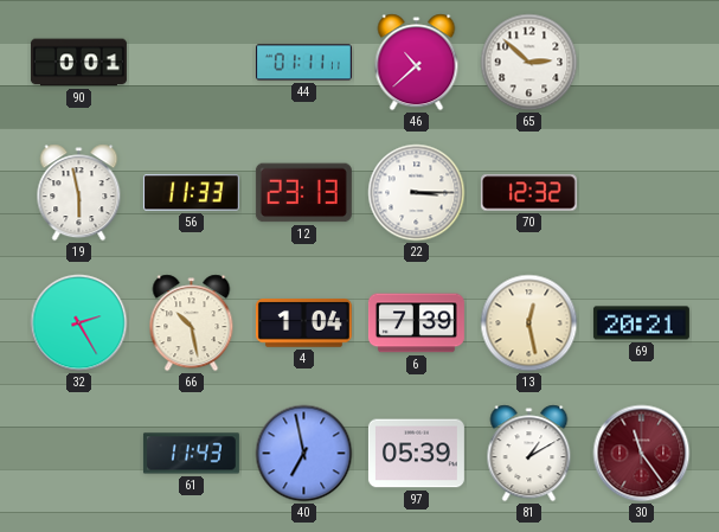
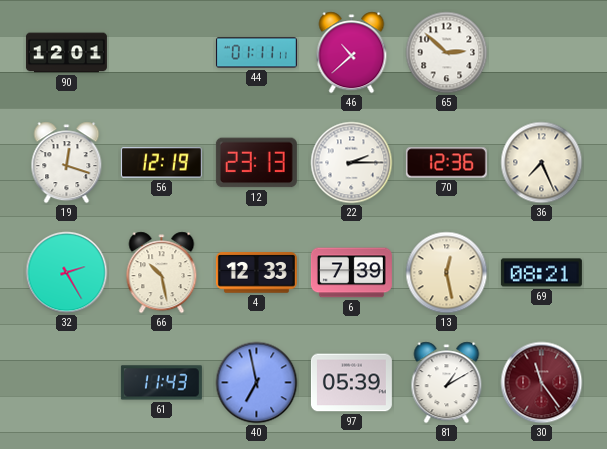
90: 0:01 -> 12:01 (66, 53)
19: 5:58 -> 12:18 (67, 163)
56: 11:33 -> 12:19 (161, 163)
22: 3:15 -> 2:15 (352, 163)
70: 12:32 -> 12:36 (446, 163)
36: none -> 7:26 (542, 163)
4: 1:04 -> 12:33 (256, 273)
69: 20:21 -> 08:21 (541, 273)
